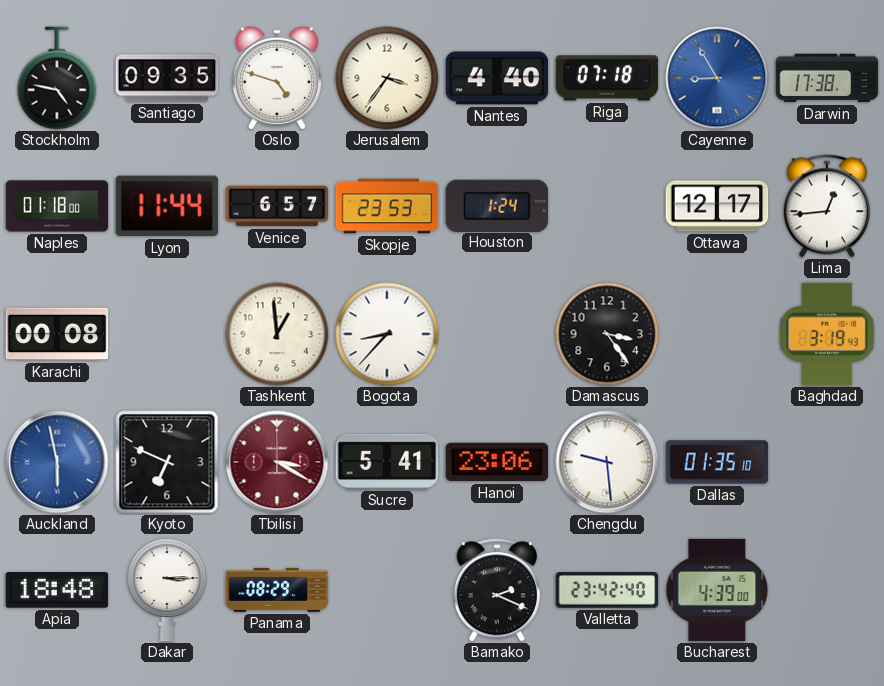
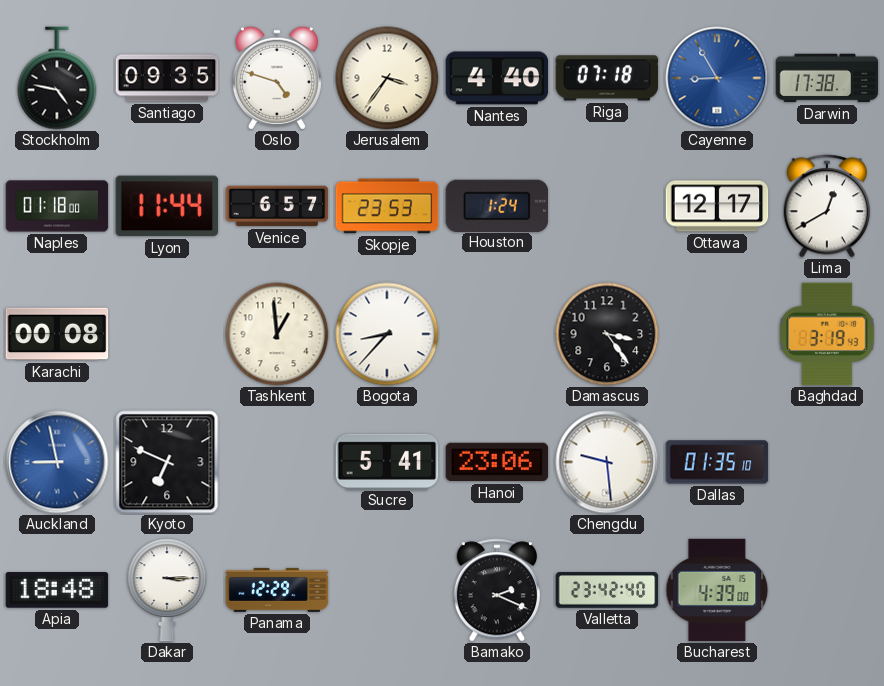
Lima: 12:44 -> 12:40 (826, 206)
Auckland: 5:58 -> 8:58 (57, 462)
Tbilisi: 3:20 -> none (277, 462)
Panama: 08:29 -> 12:29 (277, 590)
